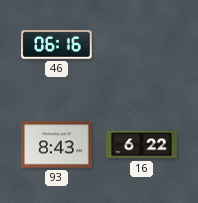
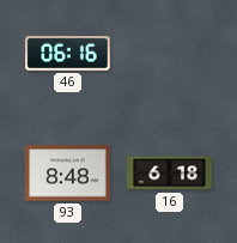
93: 8:43 -> 8:48 (68, 174)
16: 6:22 -> 6:18 (170, 174)
